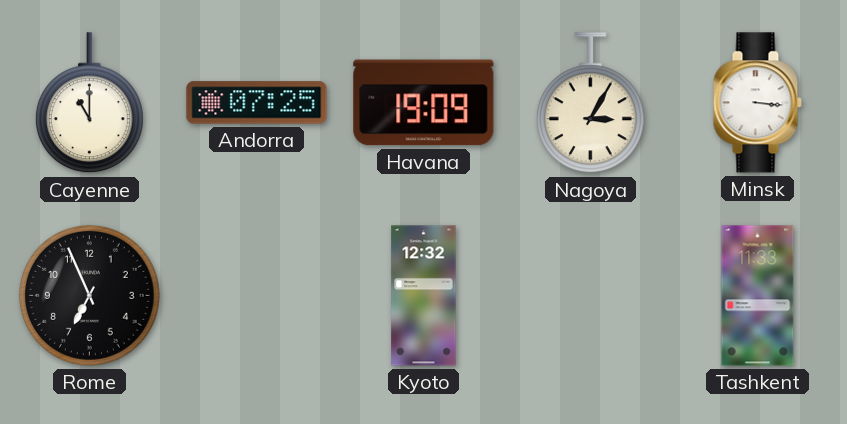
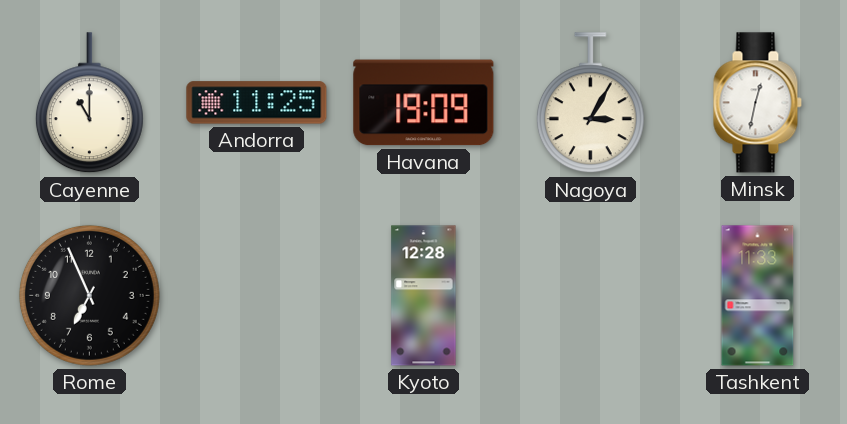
Andorra: 07:25 -> 11:25 (257, 103)
Minsk: 3:16 -> 12:32 (757, 103)
Kyoto: 12:32 -> 12:28 (424, 296)
